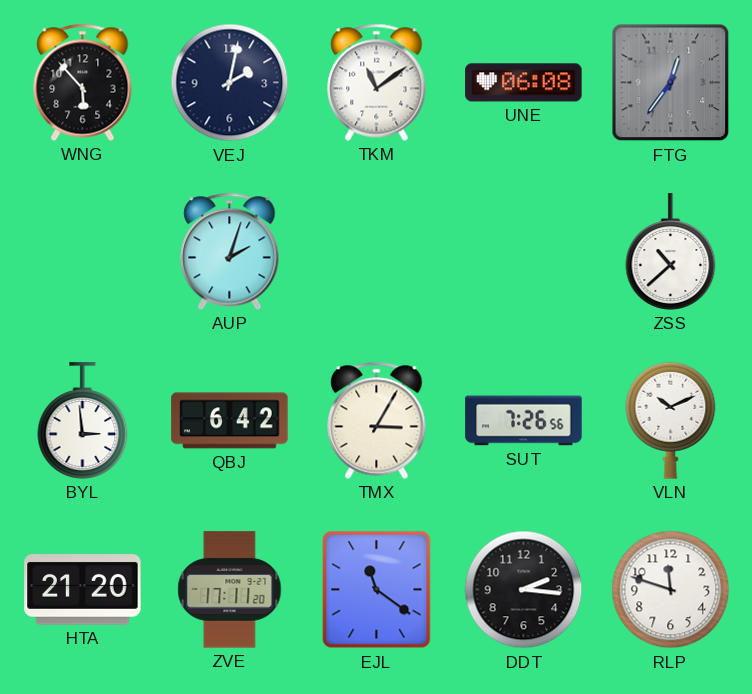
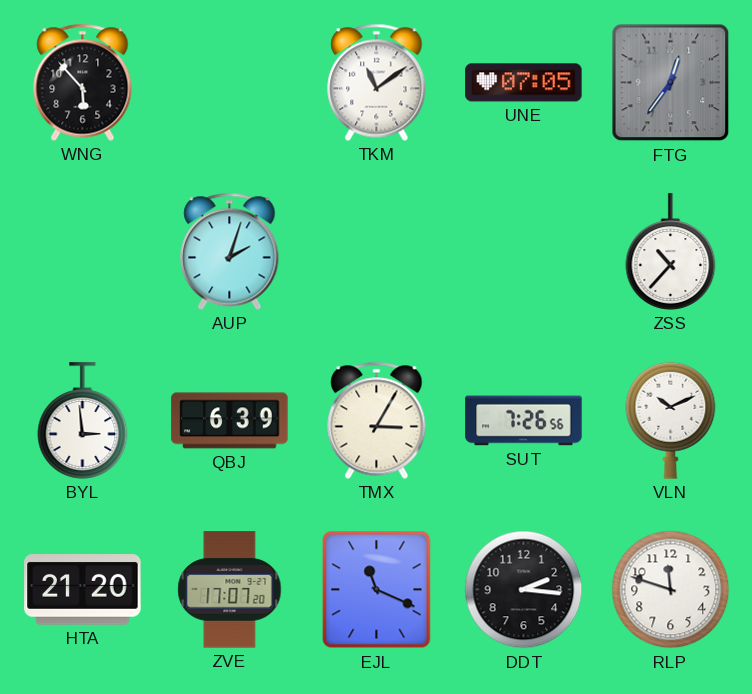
VEJ: 2:02 -> none (230, 83)
UNE: 06:08 -> 07:05 (524, 83)
ZSS: 10:38 -> 10:37 (671, 252)
QBJ: 6:42 -> 6:39 (230, 421)
ZVE: 17:11 -> 17:07 (230, 590)
EJL: 11:21 -> 11:19 (377, 590)
